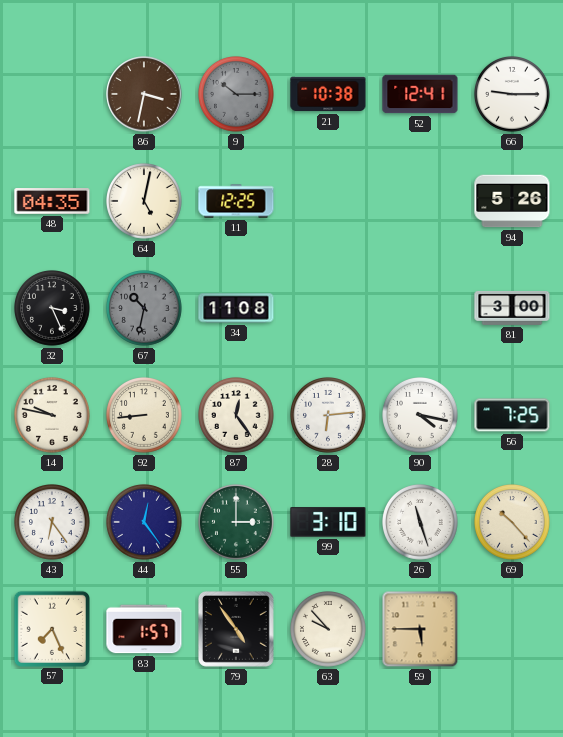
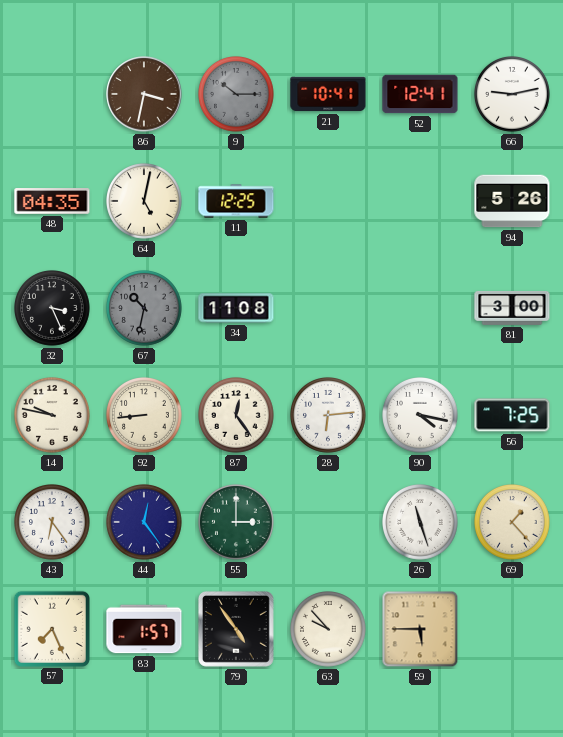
21: 10:38 -> 10:41 (328, 94)
66: 9:15 -> 9:13 (513, 95)
99: 3:10 -> none (328, 522)
69: 10:23 -> 1:23 (513, 523)
